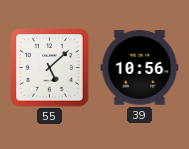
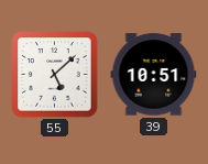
39: 10:56 -> 10:51 (154, 75)
